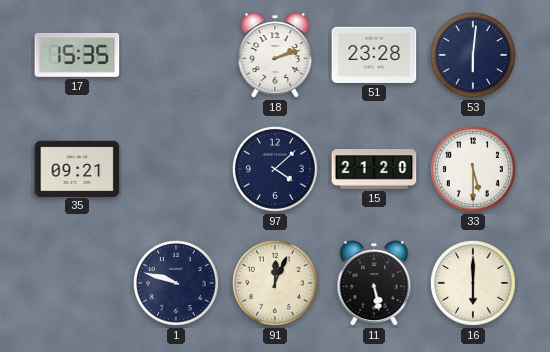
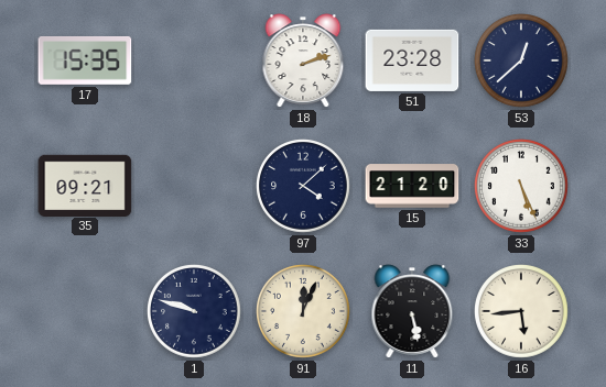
53: 6:01 -> 12:38 (522, 62)
33: 5:30 -> 5:26 (522, 187)
16: 6:00 -> 5:44 (522, 312)
